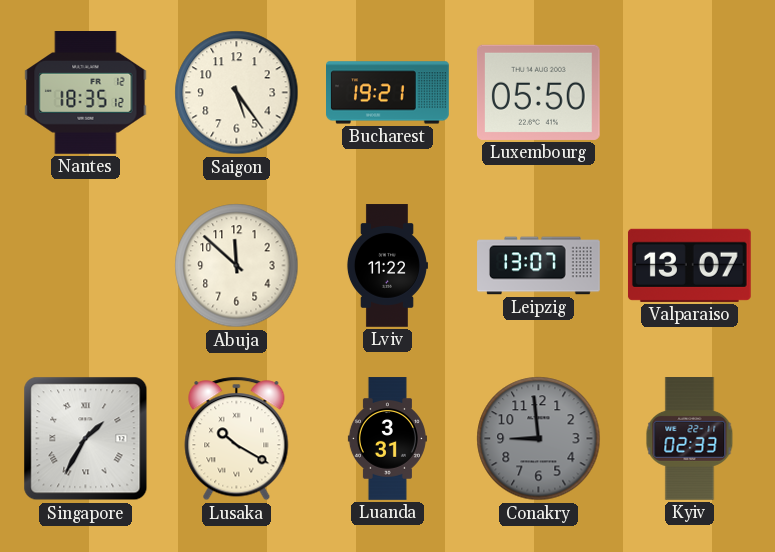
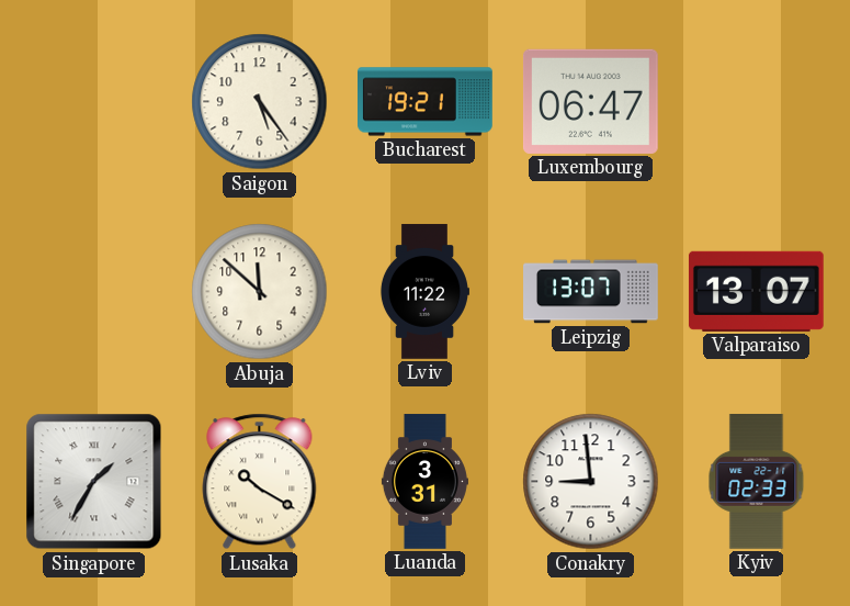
Nantes: 18:35 -> none (86, 93)
Luxembourg: 05:50 -> 06:47 (590, 101)
Conakry dial: grey -> white (591, 482)
